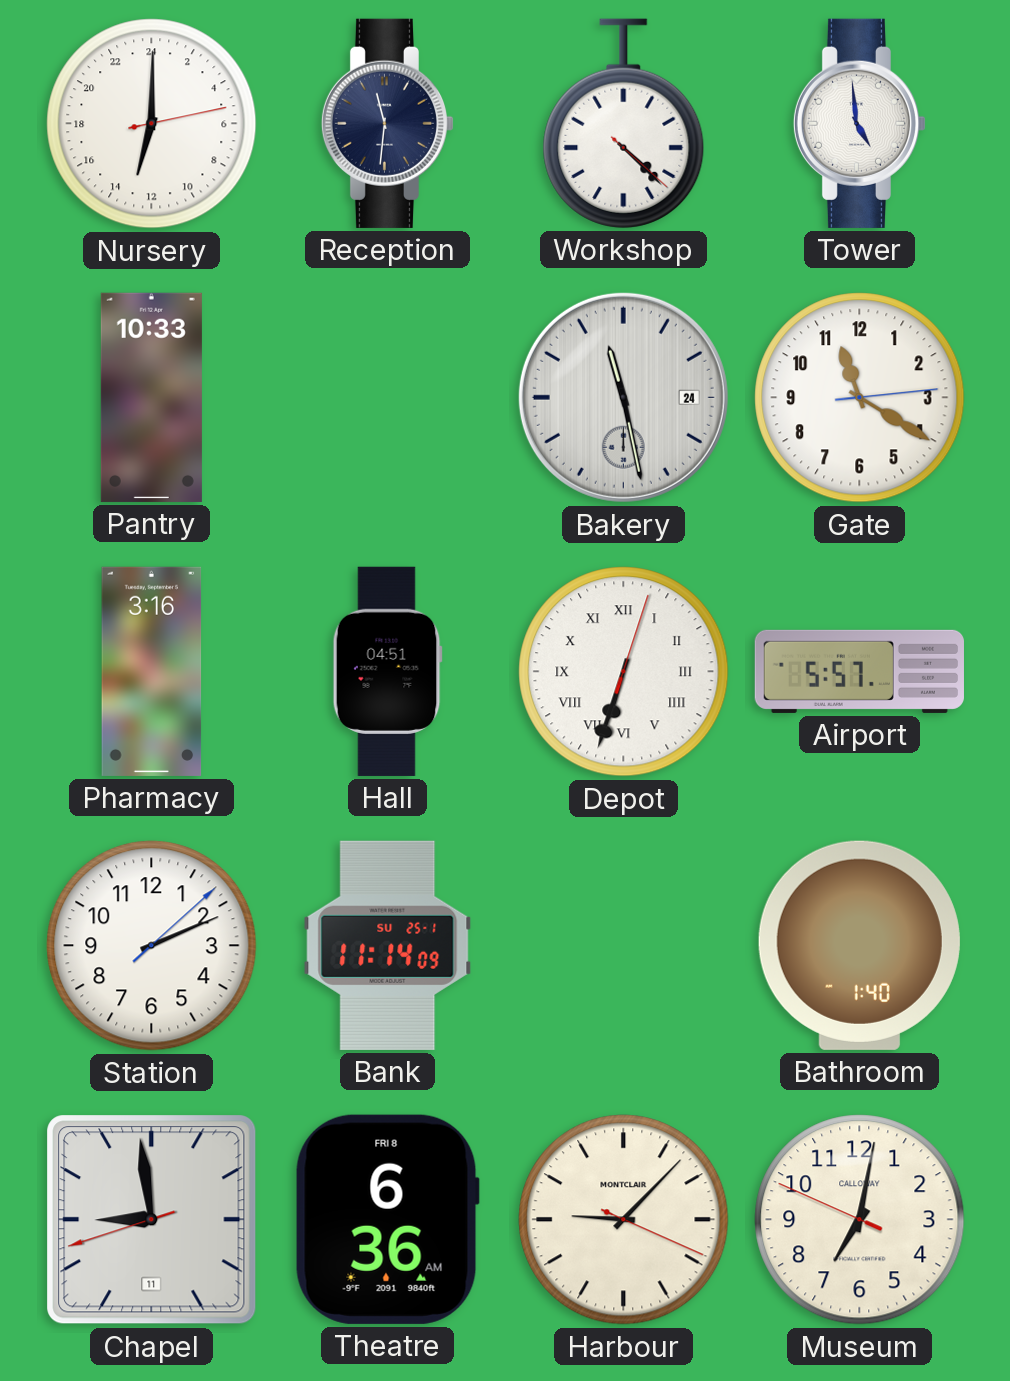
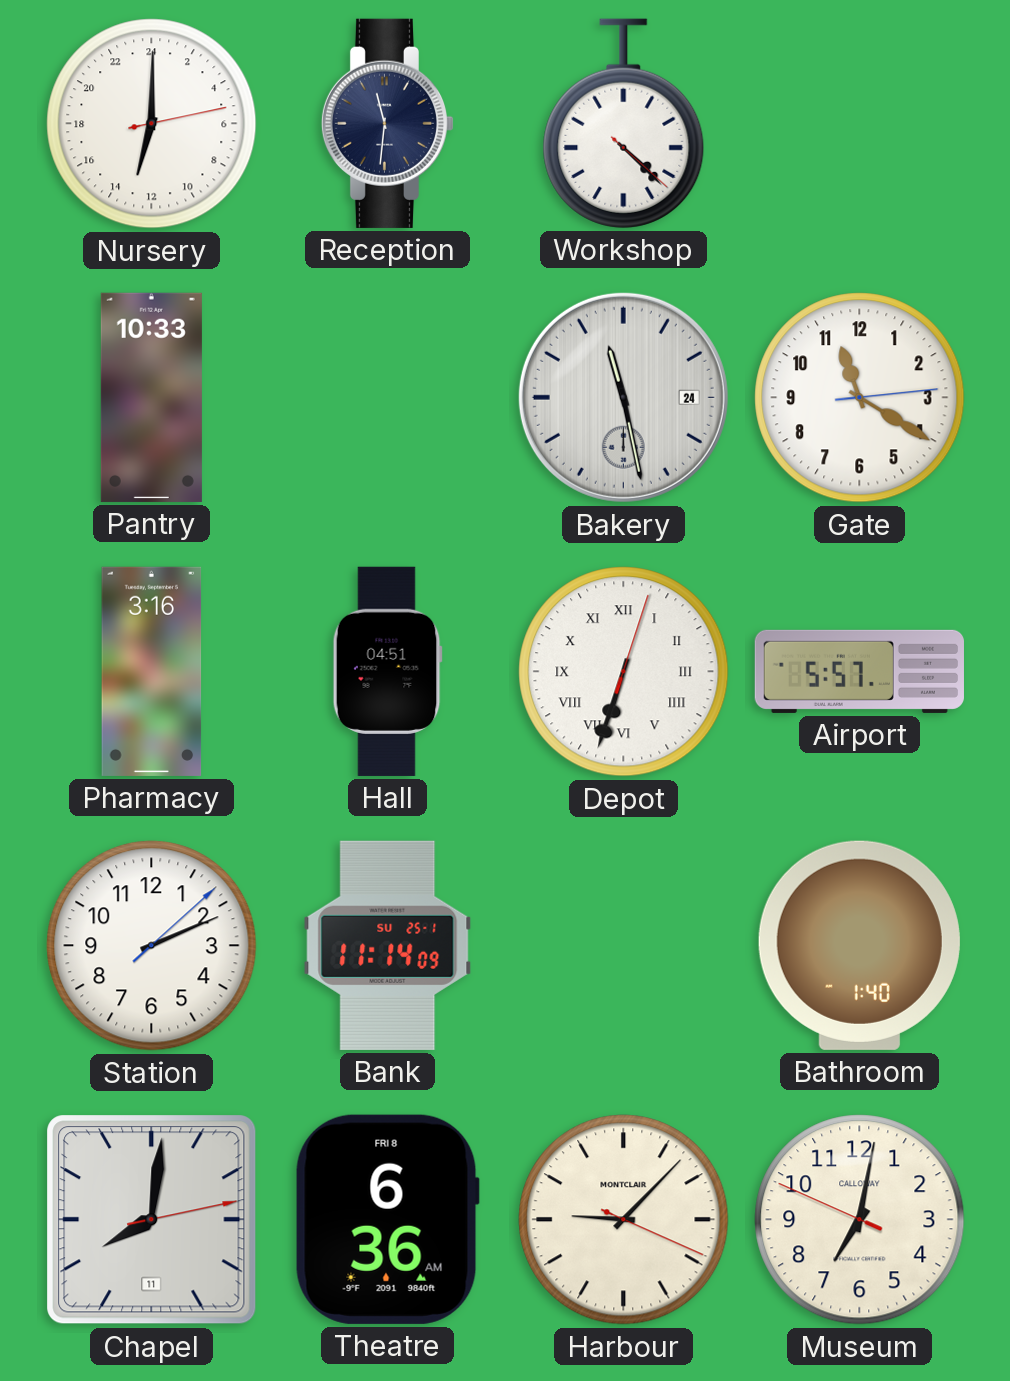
Tower: 4:59 -> none (859, 123)
Chapel: 8:58 -> 8:01 (152, 1220)
